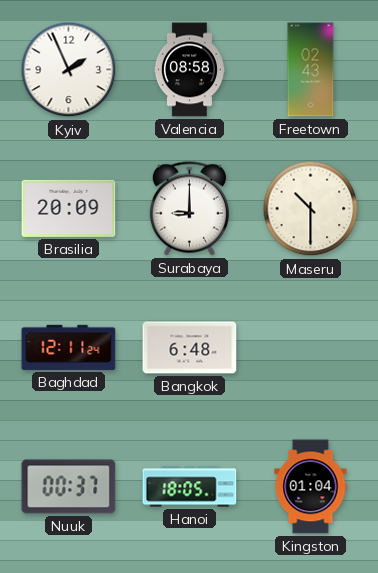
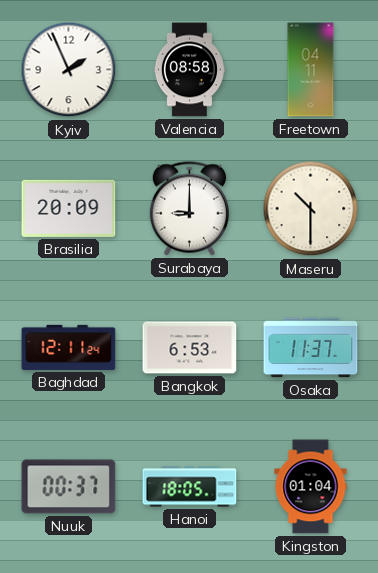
Freetown: 02:43 -> 04:11 (311, 70)
Bangkok: 6:48 -> 6:53 (190, 348)
Osaka: none -> 11:37 (311, 348)
